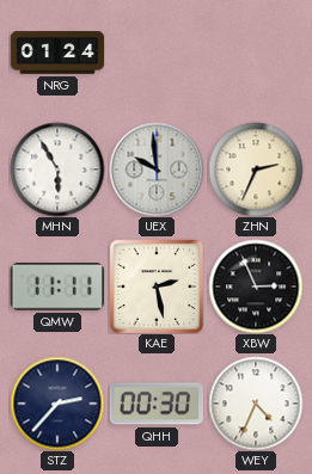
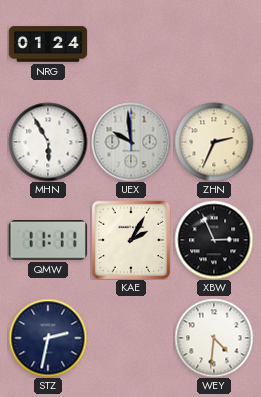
KAE: 2:28 -> 2:05 (131, 239)
STZ: 2:37 -> 2:32 (48, 338)
QHH: 00:30 -> none (157, 404)
WEY: 4:34 -> 4:31 (214, 338)
